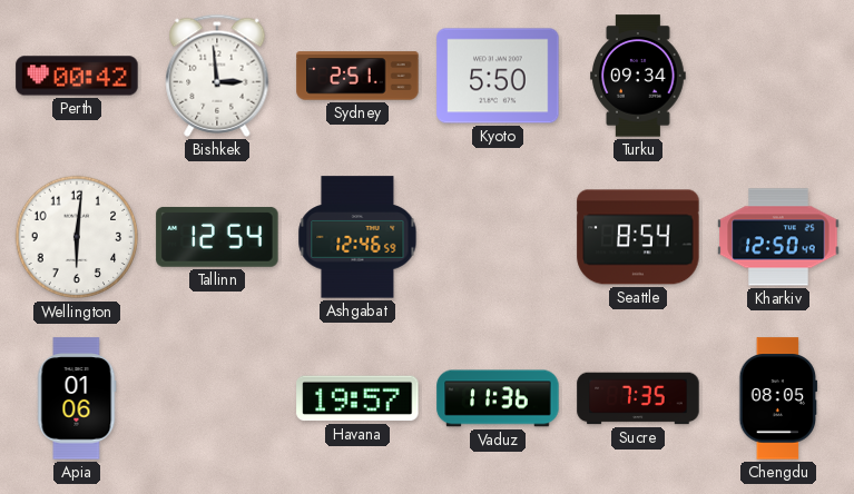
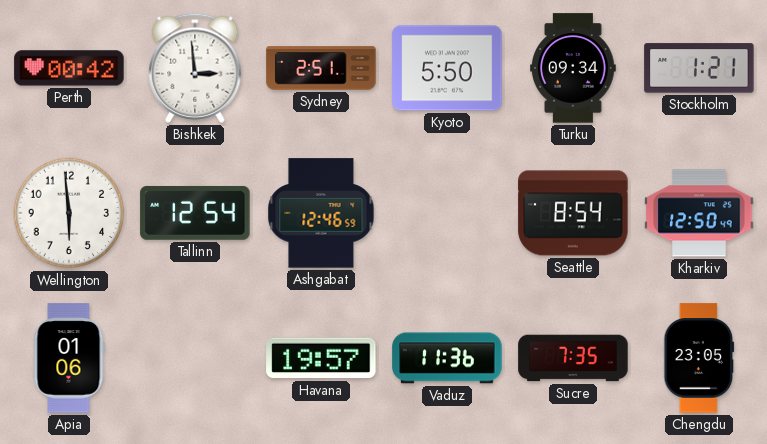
Stockholm: none -> 1:21 (699, 68)
Wellington: 6:01 -> 5:59 (69, 213)
Chengdu: 08:05 -> 23:05 (699, 358)
